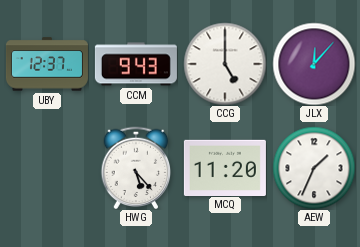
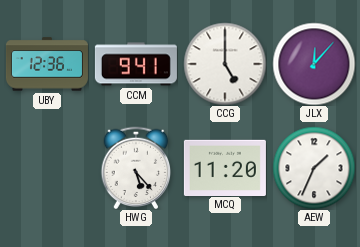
UBY: 12:37 -> 12:36 (47, 64)
CCM: 9:43 -> 9:41 (136, 64)
